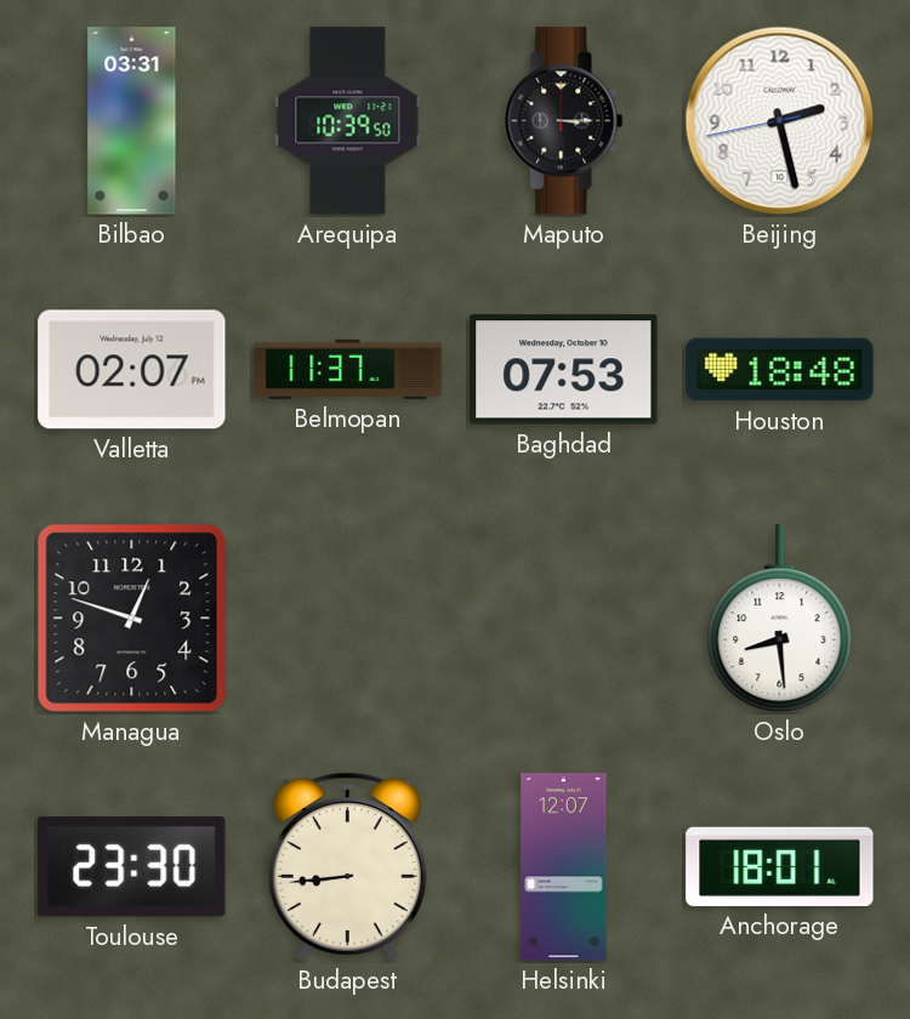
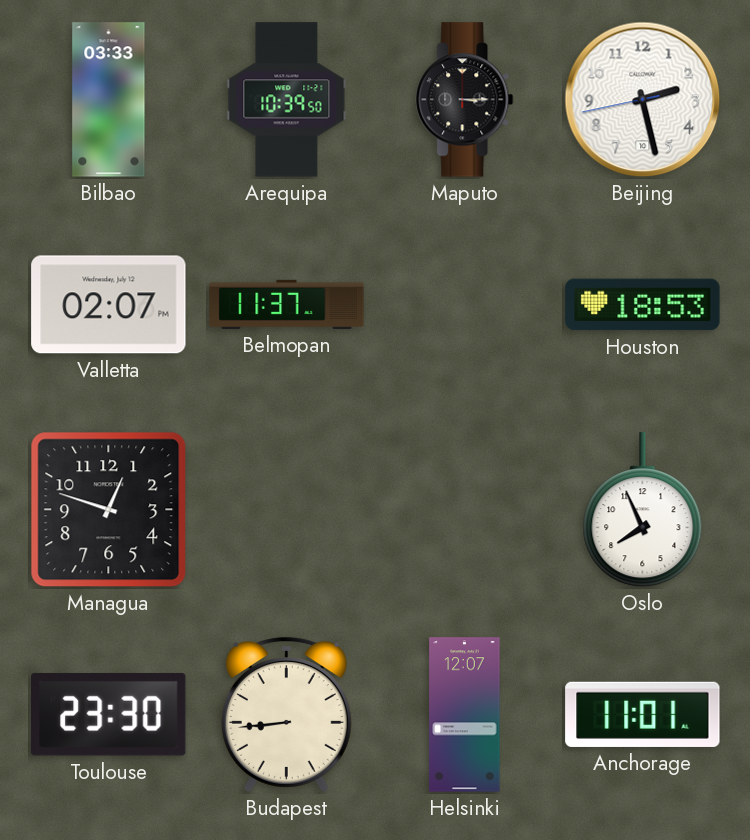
Bilbao: 03:31 -> 03:33 (109, 100)
Baghdad: 07:53 -> none (564, 370)
Houston: 18:48 -> 18:53 (643, 305)
Oslo: 8:29 -> 7:56 (643, 510)
Anchorage: 18:01 -> 11:01 (643, 714)
